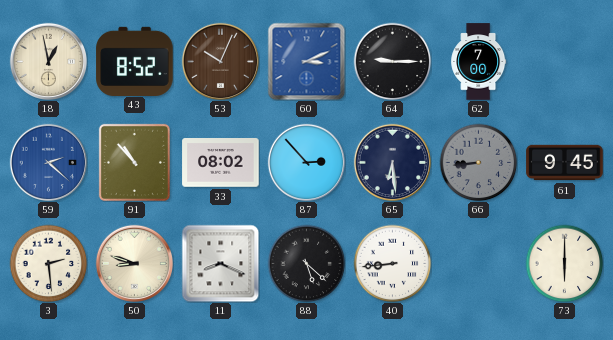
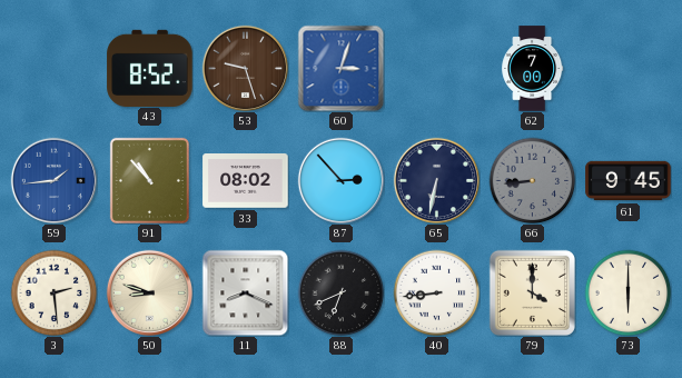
18: 12:58 -> none (48, 61)
53: 10:04 -> 9:27 (245, 68)
60: 3:11 -> 3:03 (340, 68)
64: 9:15 -> none (392, 61)
59: 2:22 -> 1:44 (53, 180)
65: 6:29 -> 6:32 (436, 180)
88: 5:22 -> 6:41 (340, 292)
79: none -> 4:00 (532, 292)
